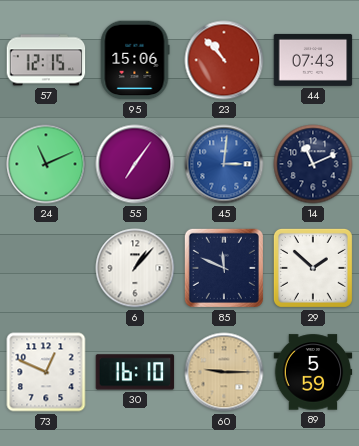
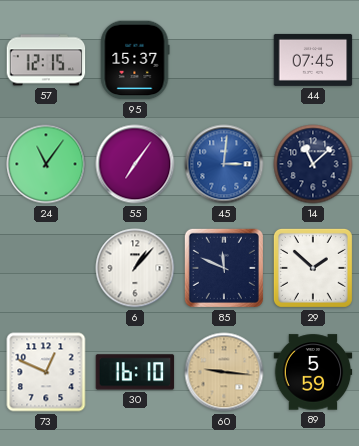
95: 15:06 -> 15:37 (135, 60)
23: 10:53 -> none (224, 60)
44: 07:43 -> 07:45 (313, 60)
24: 11:11 -> 11:06 (46, 164)
14: 11:11 -> 11:08 (313, 164)
60: 9:15 -> 9:16 (224, 372)
